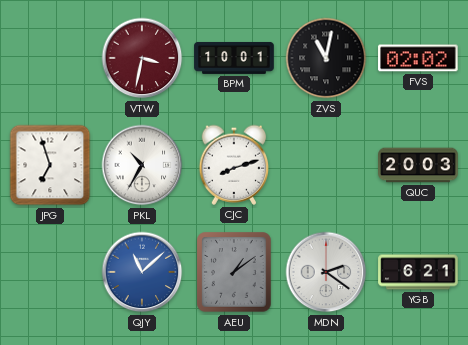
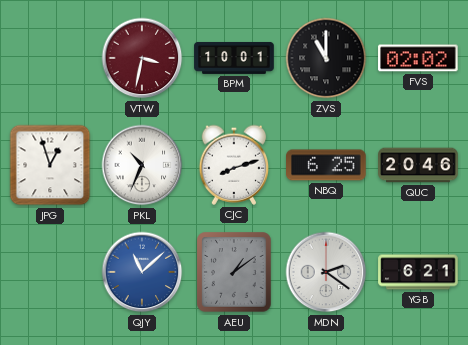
ZVS: 11:02 -> 11:00 (326, 58)
JPG: 6:57 -> 12:57 (50, 165)
PKL: 10:35 -> 10:34 (142, 165)
NBQ: none -> 6:25 (326, 165)
QUC: 20:03 -> 20:46 (418, 165)
